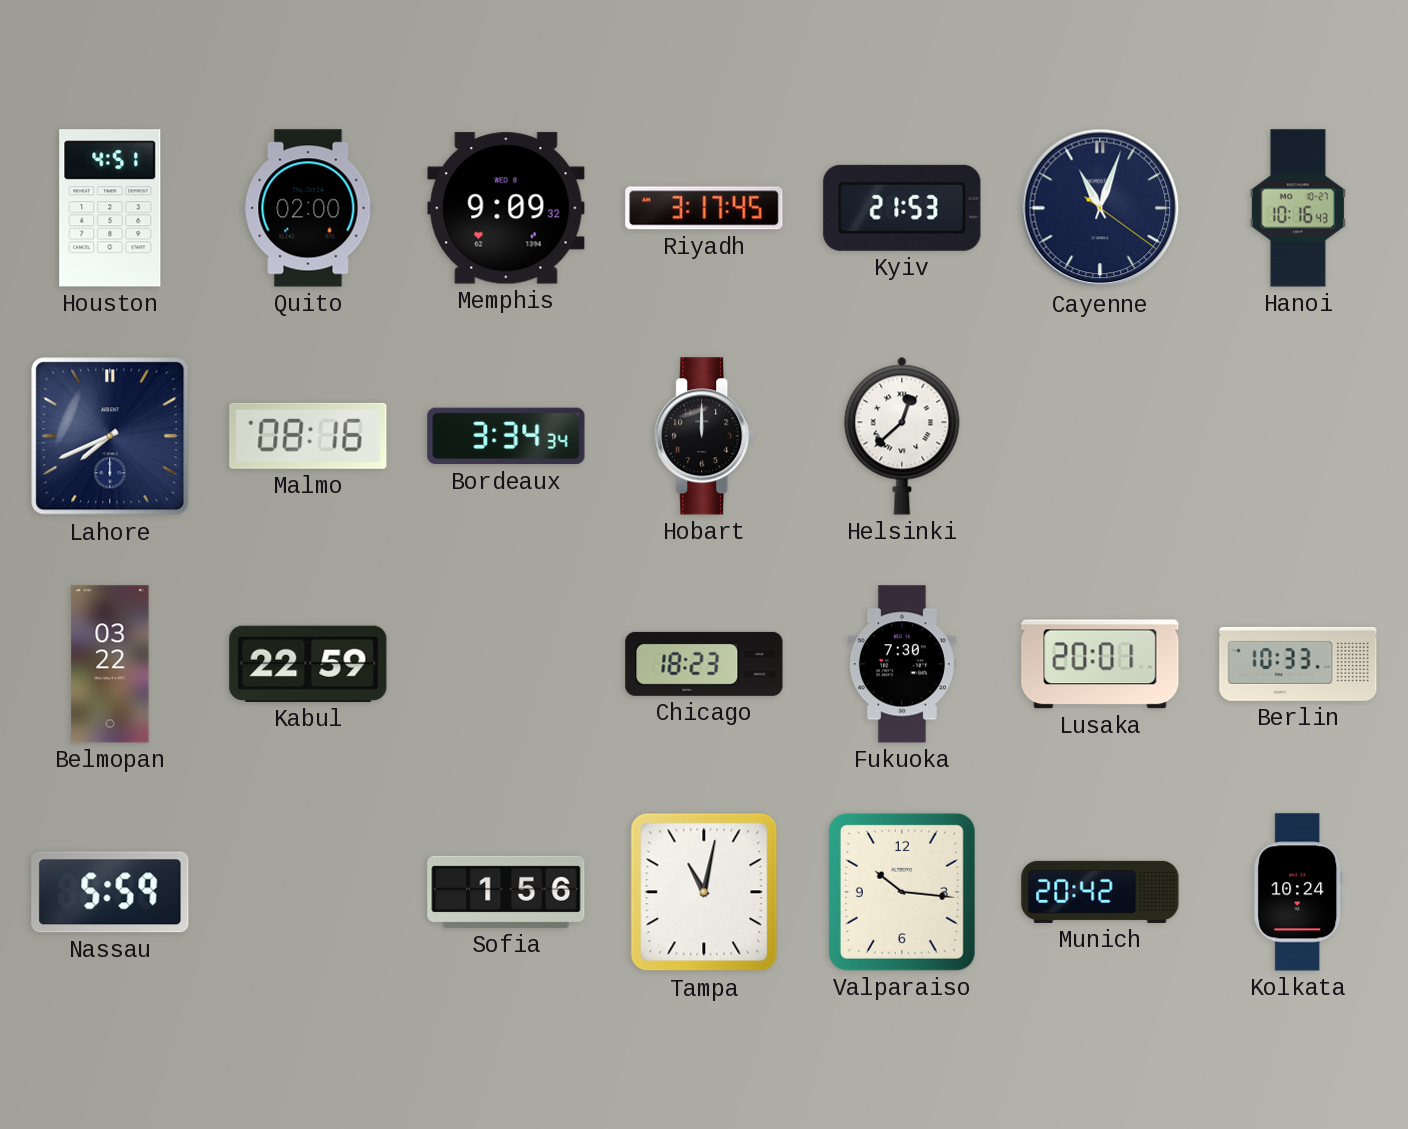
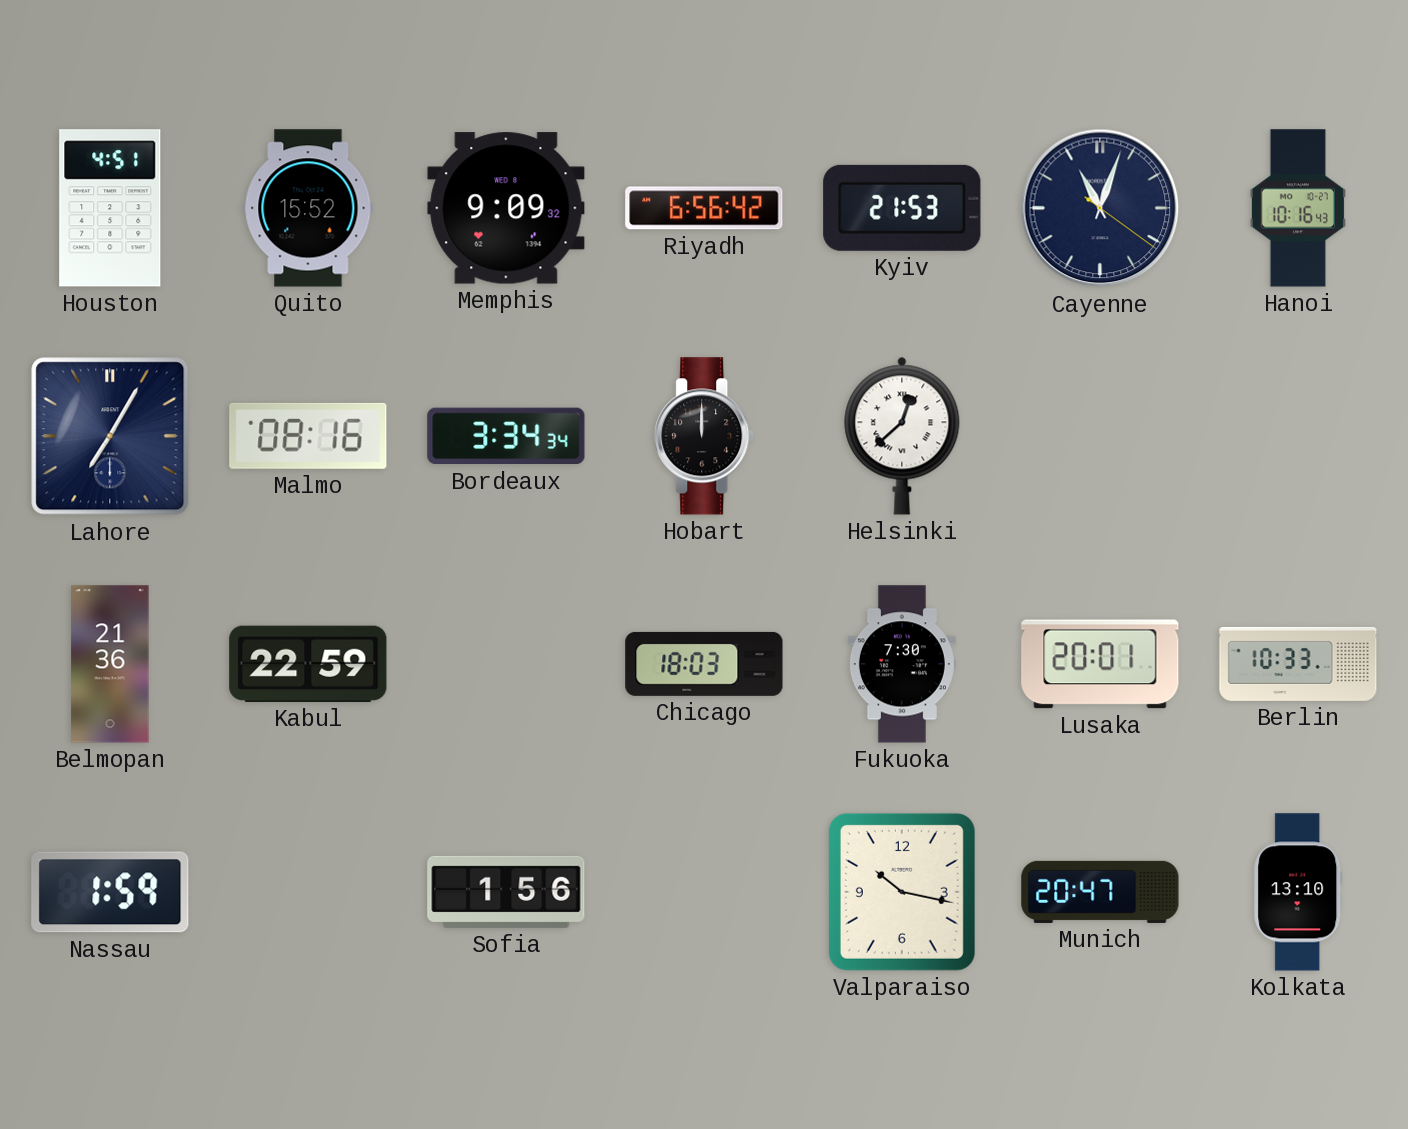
Quito: 02:00 -> 15:52 (308, 208)
Riyadh: 3:17 -> 6:56 (704, 208)
Lahore: 7:41 -> 7:05 (110, 436)
Belmopan: 03:22 -> 21:36 (110, 664)
Chicago: 18:23 -> 18:03 (704, 664)
Nassau: 5:59 -> 1:59 (110, 892)
Tampa: 11:02 -> none (704, 892)
Valparaiso: 10:16 -> 10:17 (902, 892)
Munich: 20:42 -> 20:47 (1100, 892)
Kolkata: 10:24 -> 13:10 (1298, 892)
